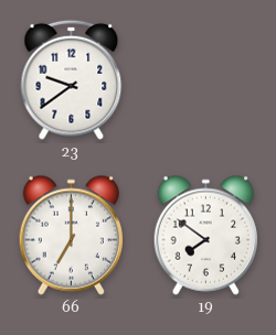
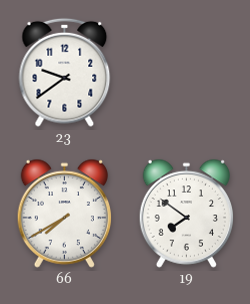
66: 7:00 -> 7:40 (64, 213)
